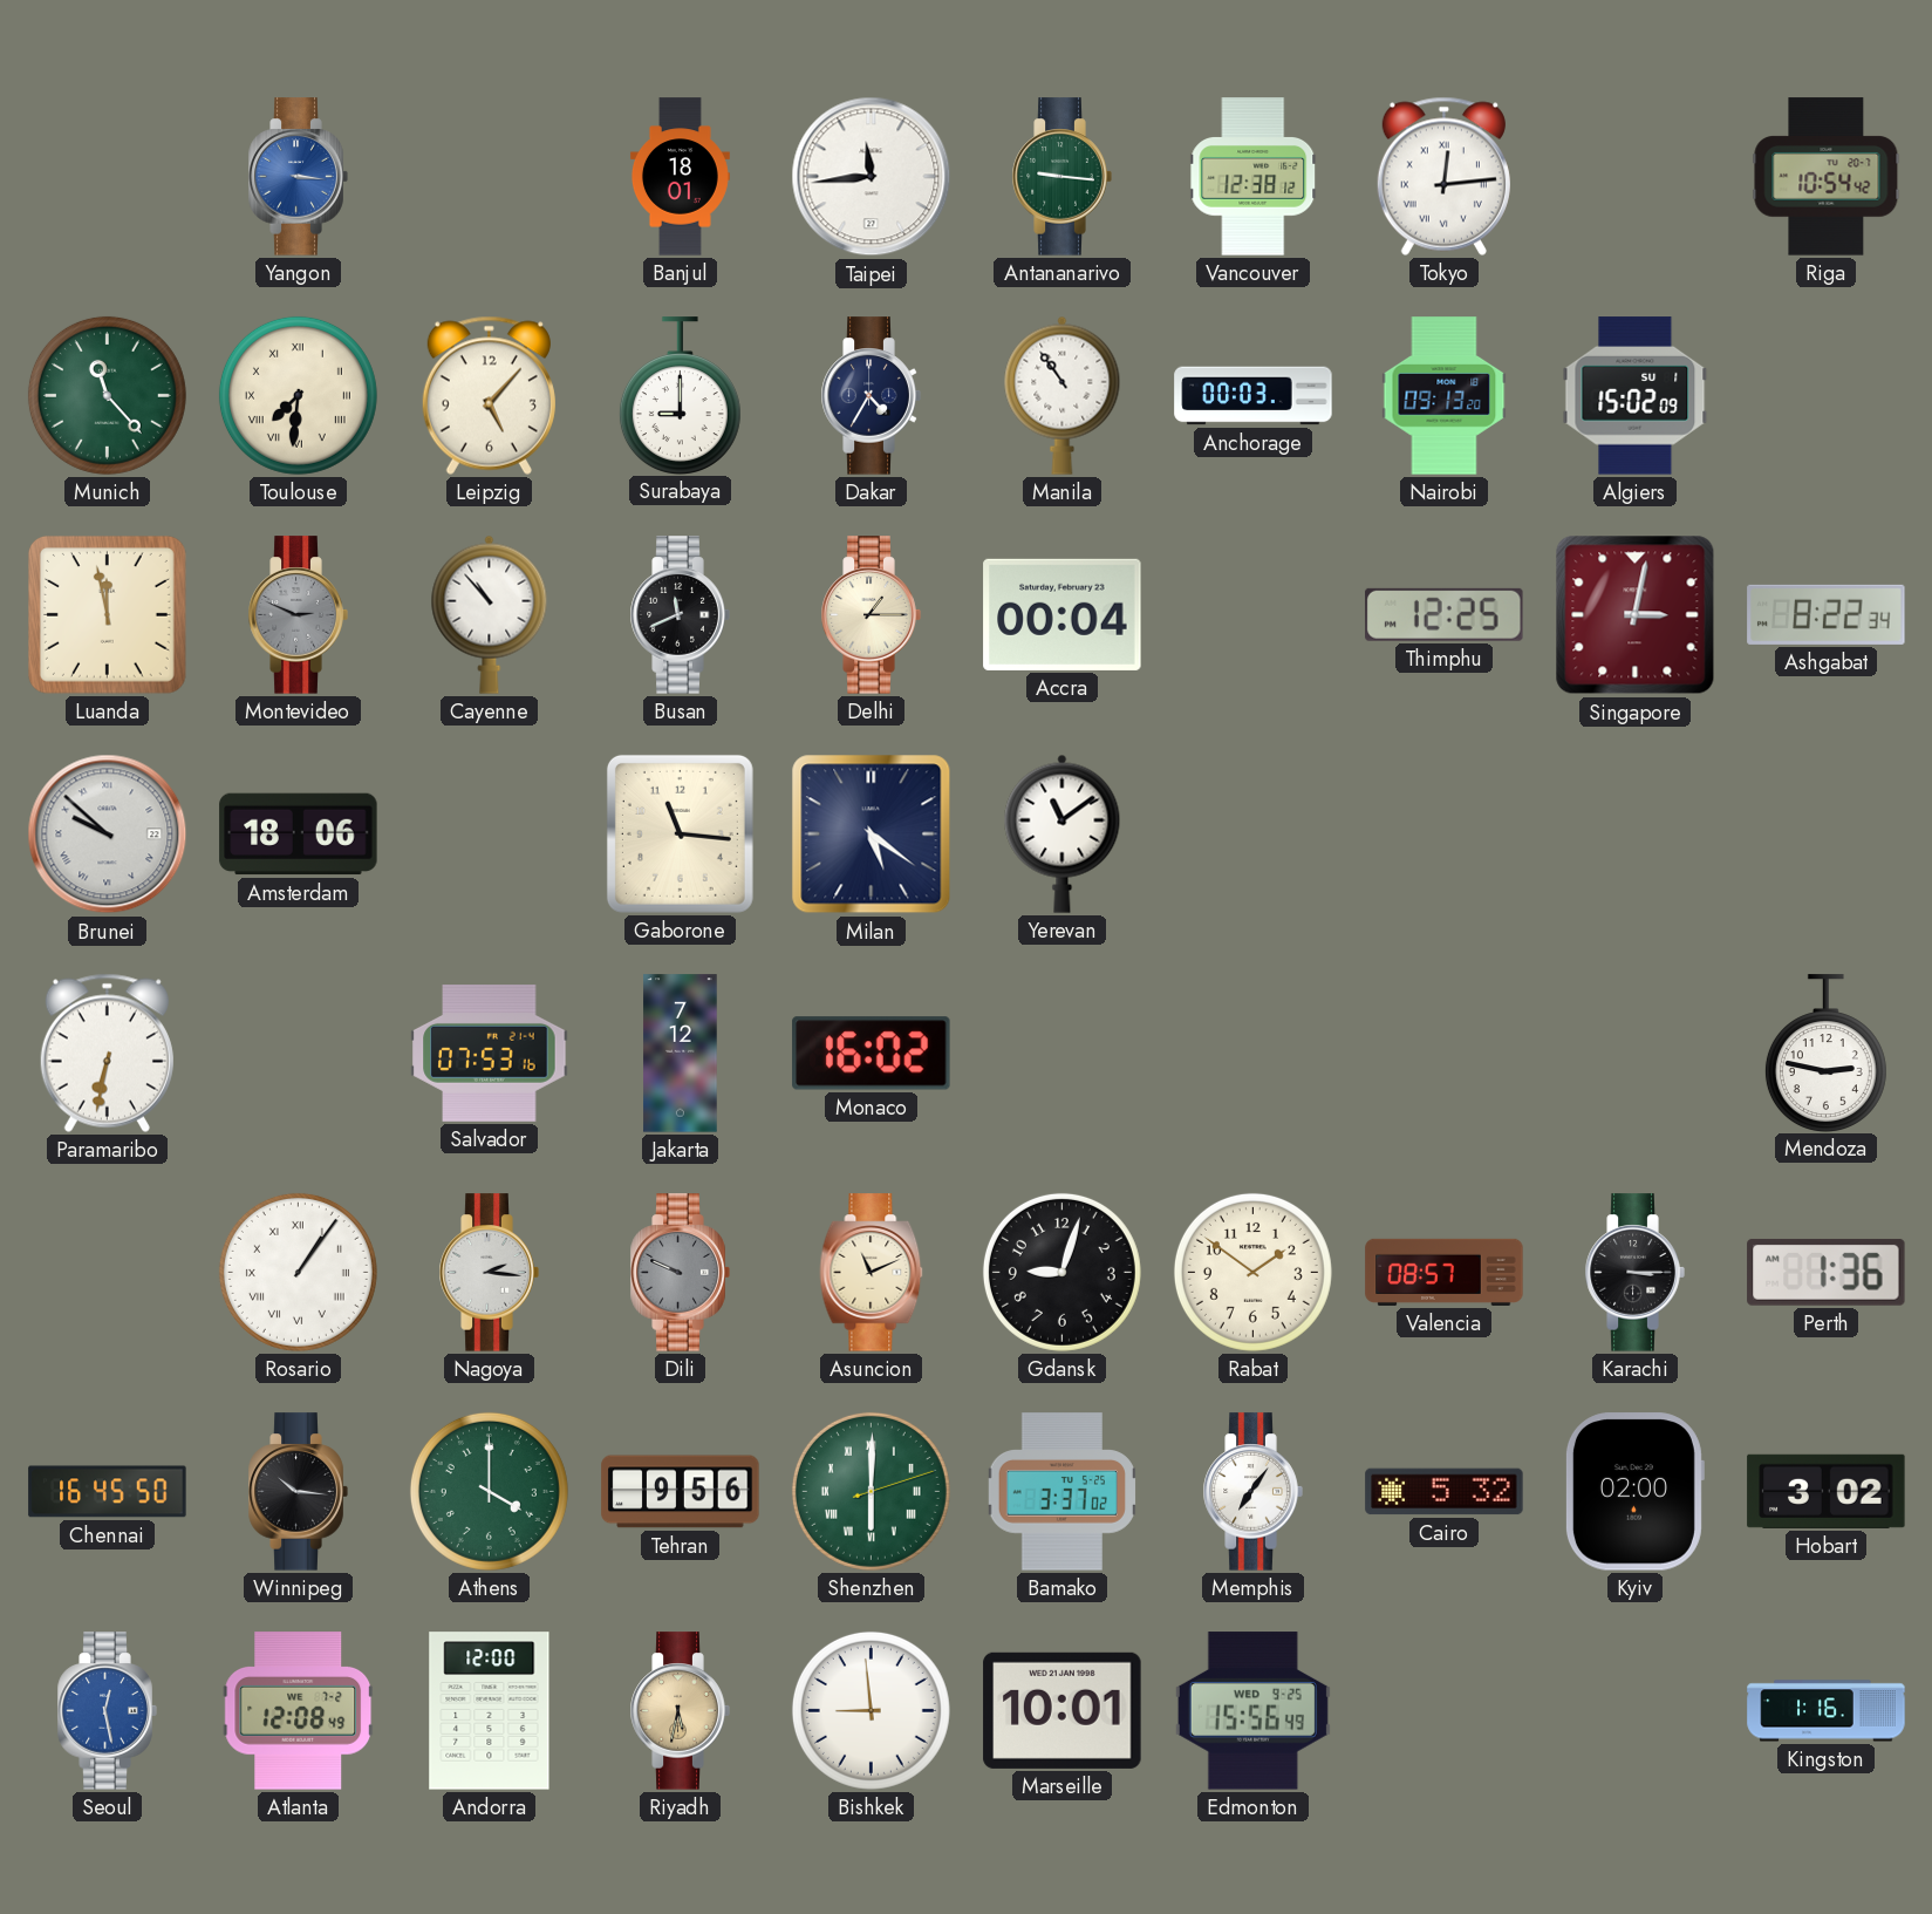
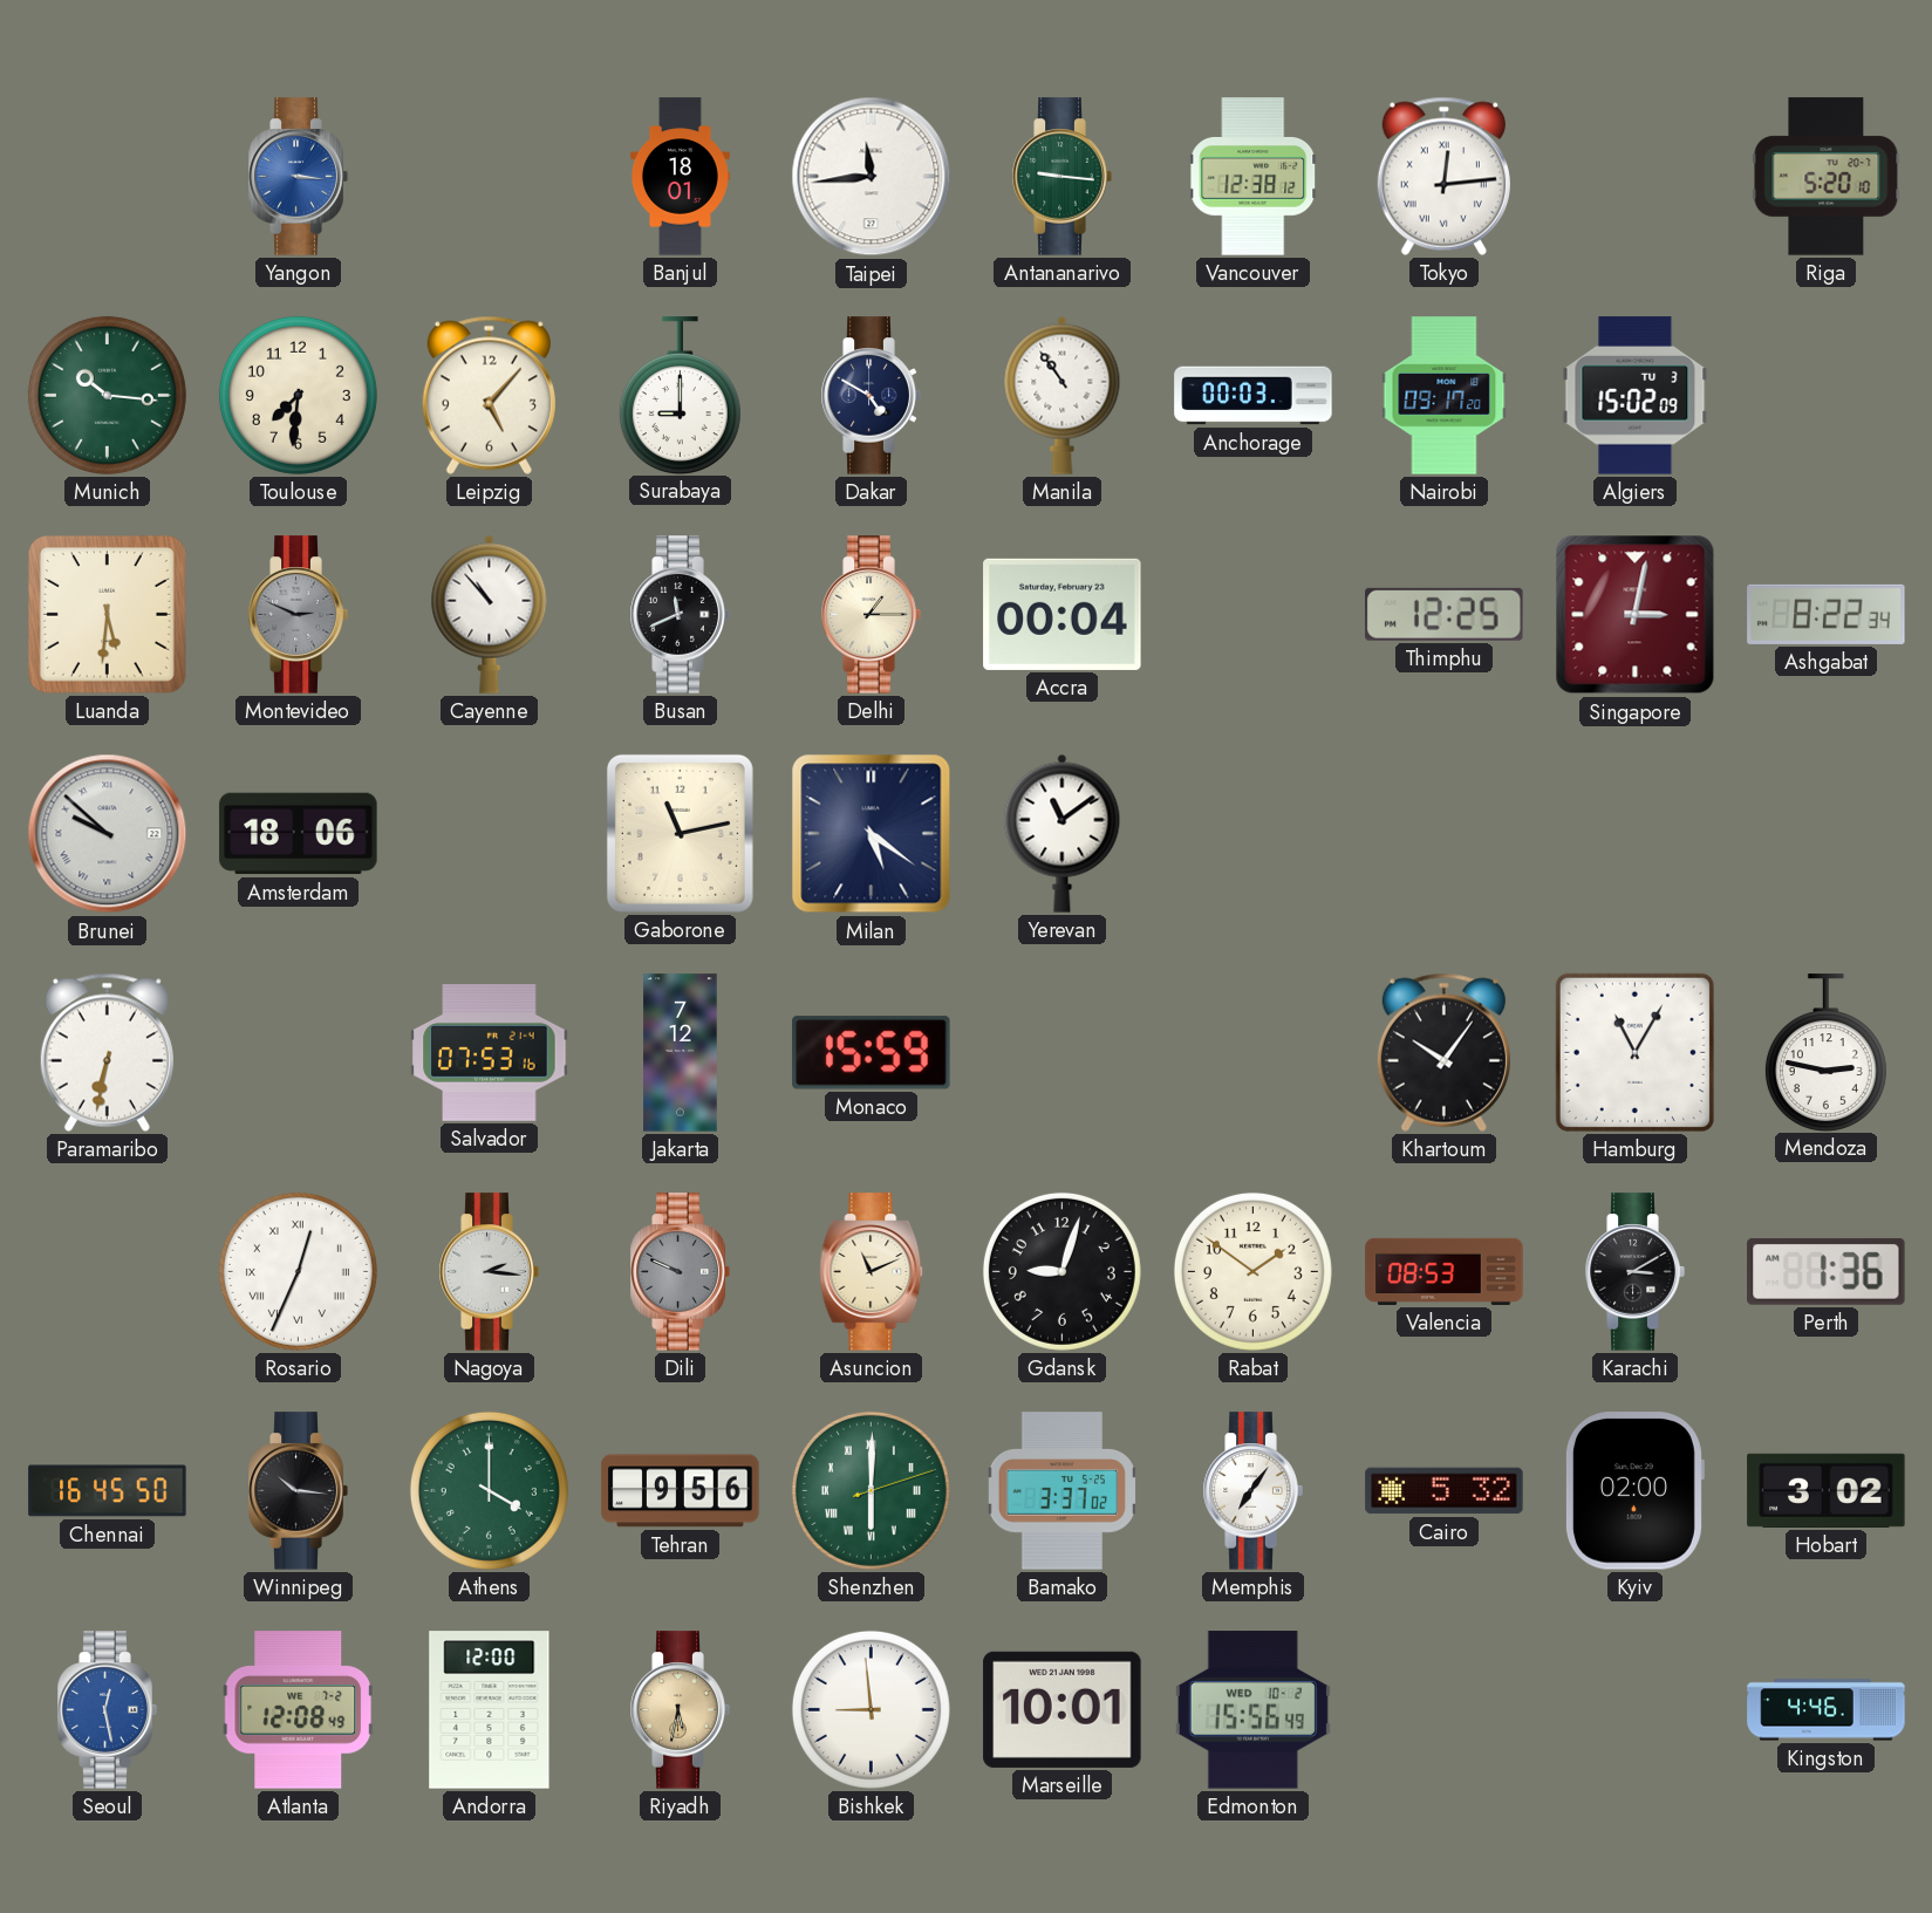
Riga: 10:54 -> 5:20 (1827, 177)
Munich: 11:23 -> 10:16 (107, 395)
Toulouse numerals: Roman -> Arabic (298, 395)
Dakar: 4:35 -> 4:50 (871, 396)
Nairobi: 09:13 -> 09:17 (1445, 396)
Algiers date: SU 1 -> TU 3 (1636, 396)
Luanda: 11:58 -> 5:31 (108, 615)
Gaborone: 11:16 -> 11:13 (680, 833)
Monaco: 16:02 -> 15:59 (872, 1053)
Khartoum: none -> 10:06 (1443, 1052)
Hamburg: none -> 11:05 (1634, 1052)
Rosario: 1:06 -> 12:34 (298, 1271)
Valencia: 08:57 -> 08:53 (1445, 1271)
Karachi: 3:15 -> 3:10 (1634, 1272)
Edmonton date: WED 9-25 -> WED 10-2 (1252, 1710)
Kingston: 1:16 -> 4:46 (1827, 1710)
